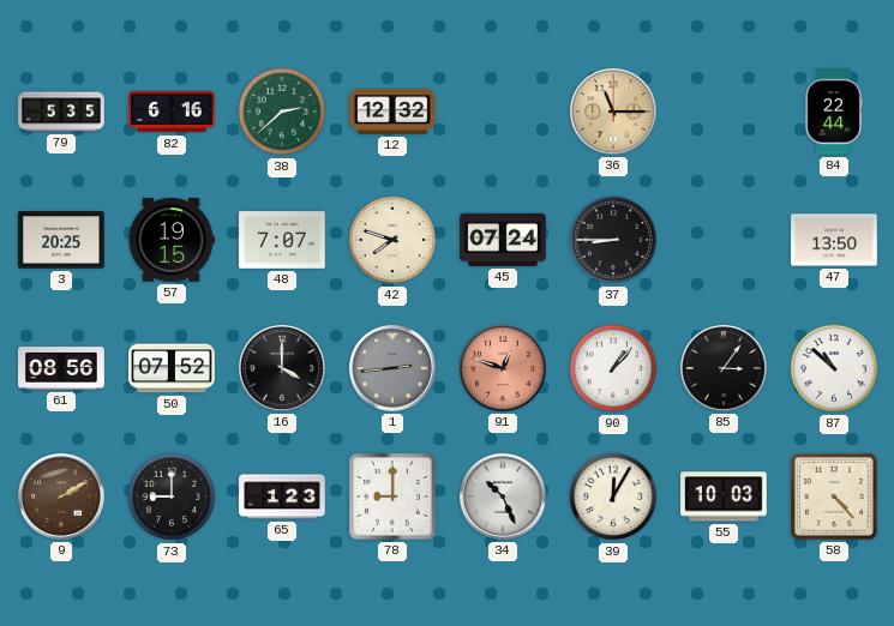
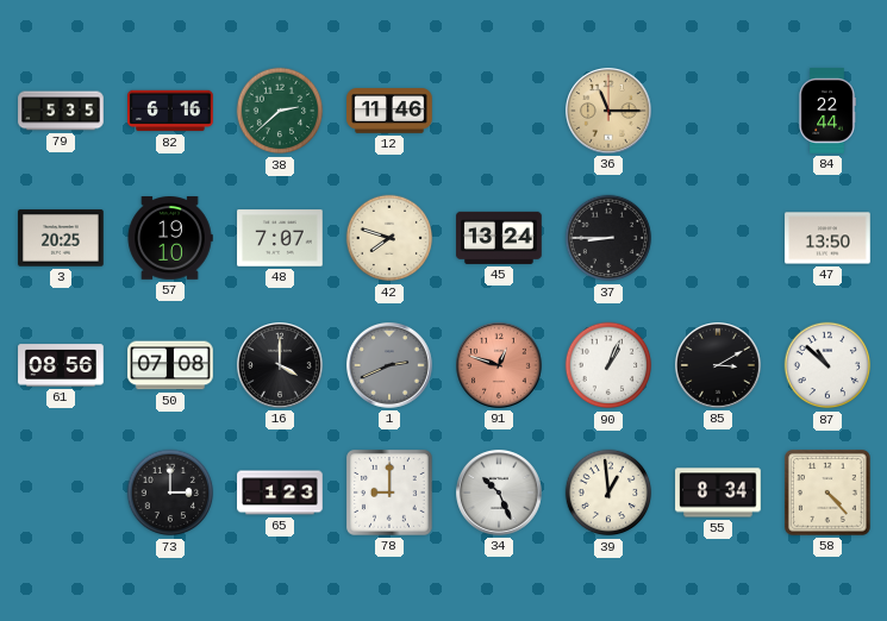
12: 12:32 -> 11:46 (389, 111)
57: 19:15 -> 19:10 (170, 239)
45: 07:24 -> 13:24 (499, 238)
50: 07:52 -> 07:08 (170, 365)
1: 2:44 -> 2:41 (391, 366)
90: 1:07 -> 1:04 (608, 365)
85: 3:06 -> 3:10 (719, 366)
9: 2:10 -> none (62, 498)
73: 9:00 -> 3:00 (170, 493)
39: 12:05 -> 12:59 (608, 493)
55: 10:03 -> 8:34 (718, 493)
